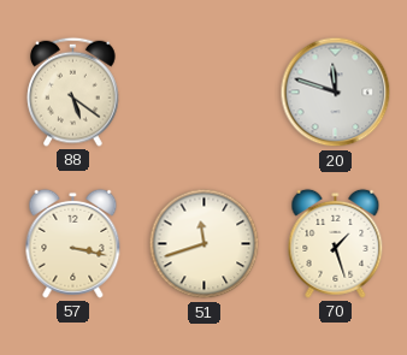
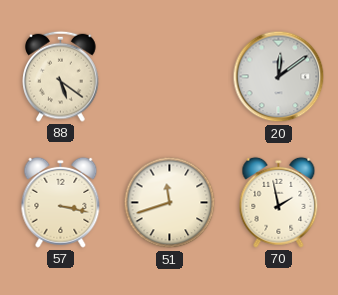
20: 11:48 -> 12:09 (279, 77)
70: 1:27 -> 1:58 (279, 202)
